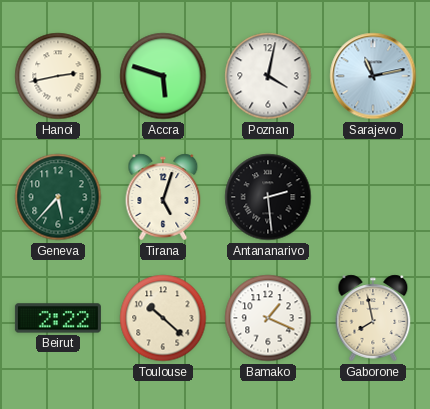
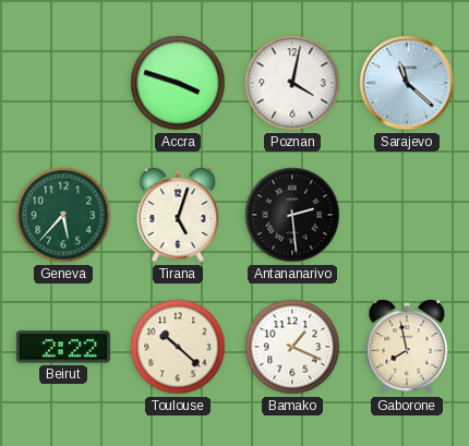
Hanoi: 2:43 -> none (58, 76)
Accra: 5:48 -> 3:48 (178, 83)
Sarajevo: 11:13 -> 11:22 (407, 83)
